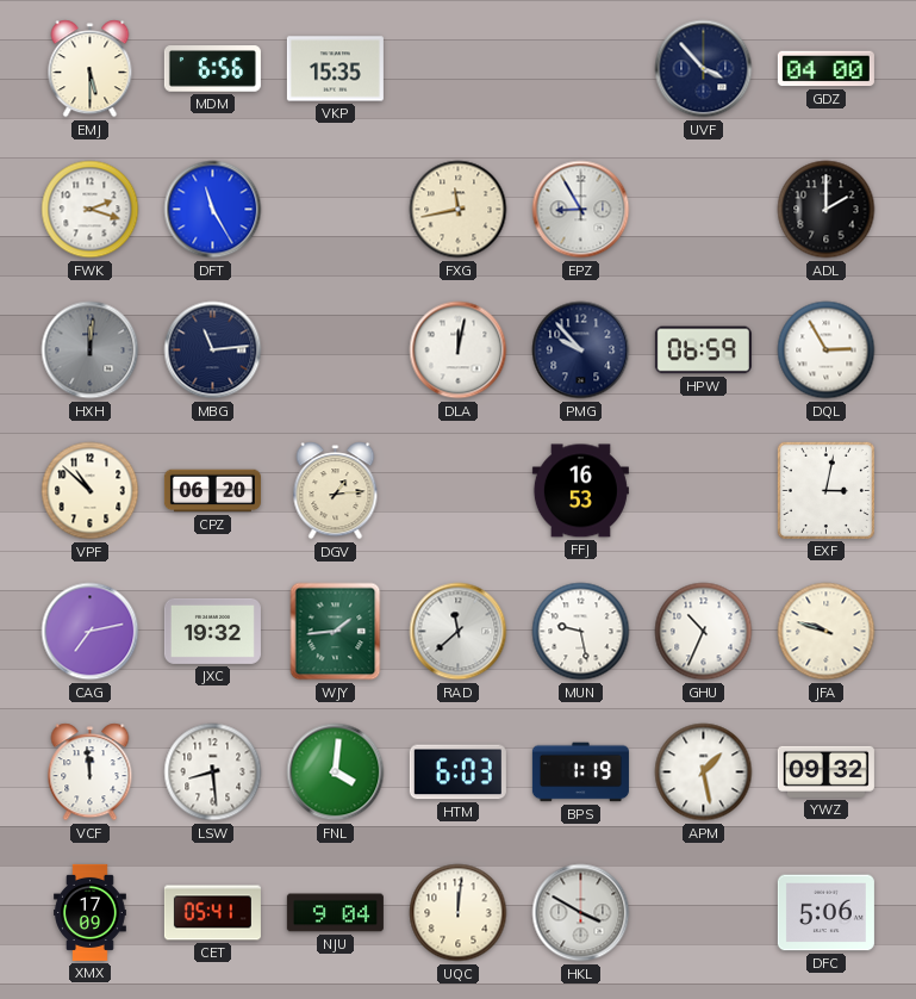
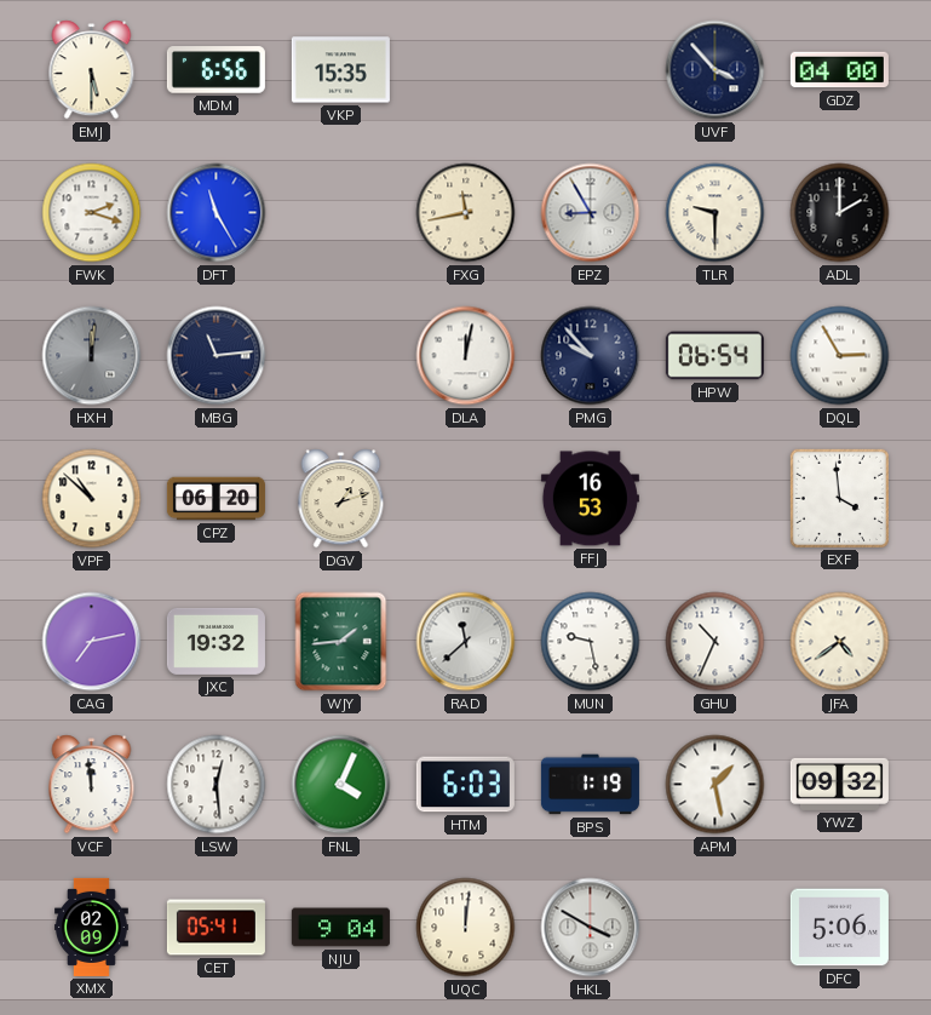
TLR: none -> 9:30 (716, 213)
HPW: 06:59 -> 06:54 (714, 356)
DGV: 1:14 -> 1:12 (341, 499)
EXF: 3:02 -> 3:59 (839, 498)
JFA: 9:48 -> 4:39 (840, 642)
LSW: 8:29 -> 12:29 (217, 785)
FNL: 4:01 -> 4:04 (341, 785)
XMX: 17:09 -> 02:09 (92, 927)
